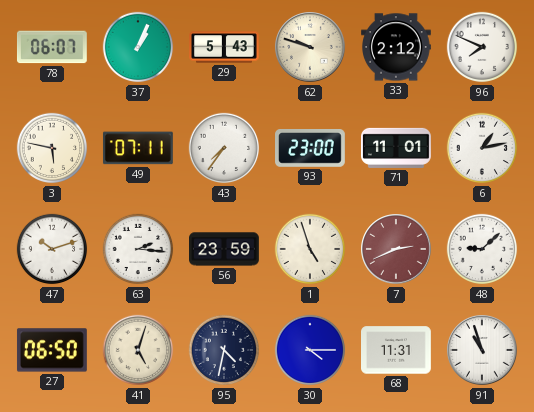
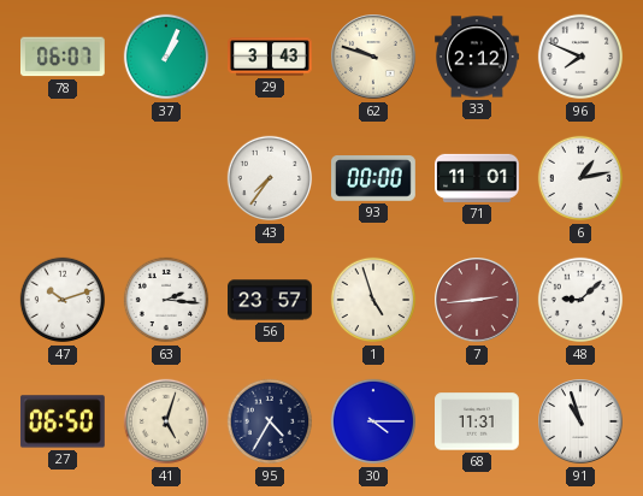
29: 5:43 -> 3:43 (271, 57)
3: 5:47 -> none (52, 148)
49: 07:11 -> none (138, 148)
93: 23:00 -> 00:00 (374, 179)
56: 23:59 -> 23:57 (271, 300)
7: 2:41 -> 2:44 (477, 300)
95: 4:32 -> 4:35 (270, 421)
